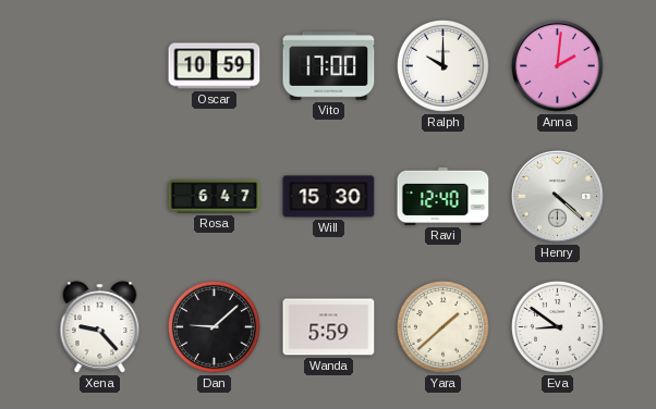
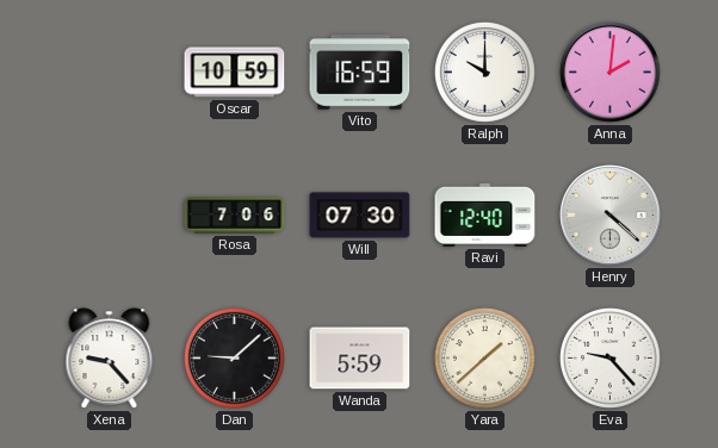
Vito: 17:00 -> 16:59 (360, 73)
Rosa: 6:47 -> 7:06 (235, 216)
Will: 15:30 -> 07:30 (360, 216)
Eva: 8:51 -> 9:23 (609, 357)
